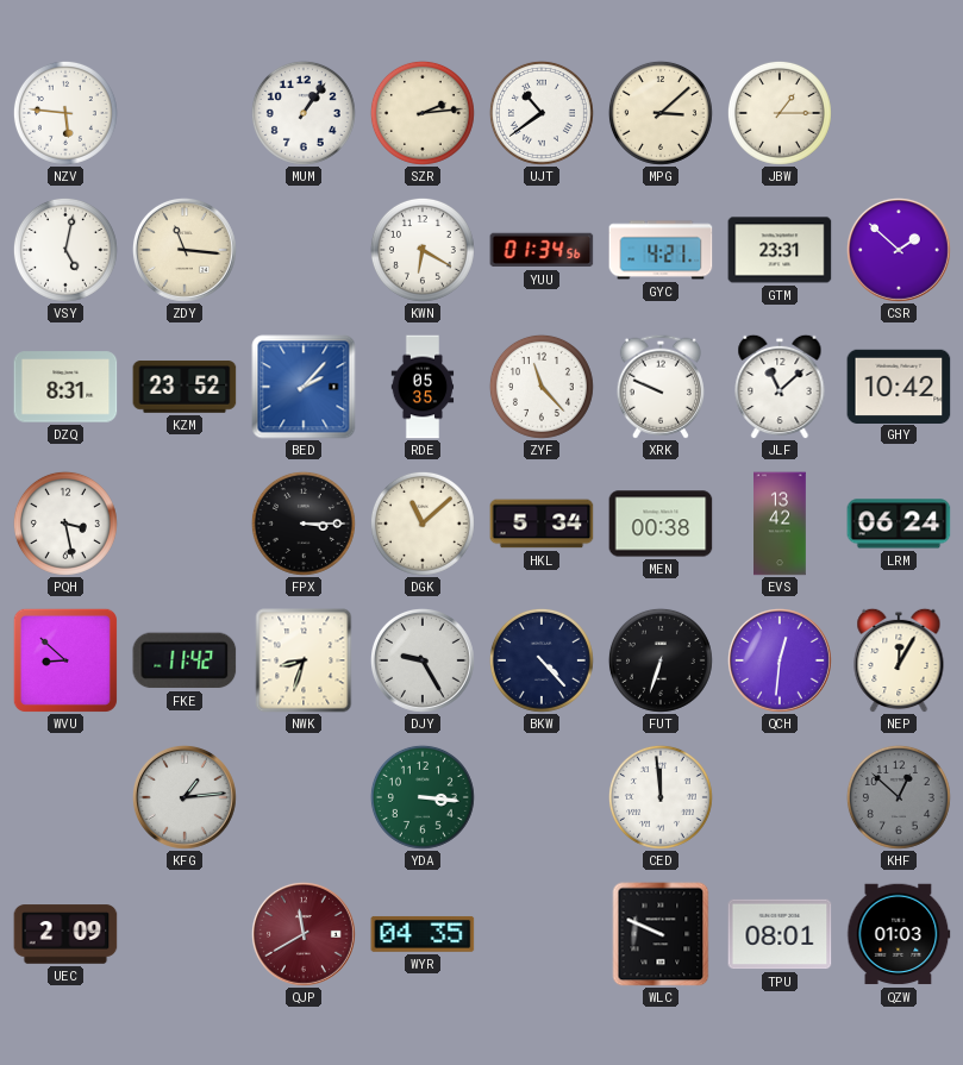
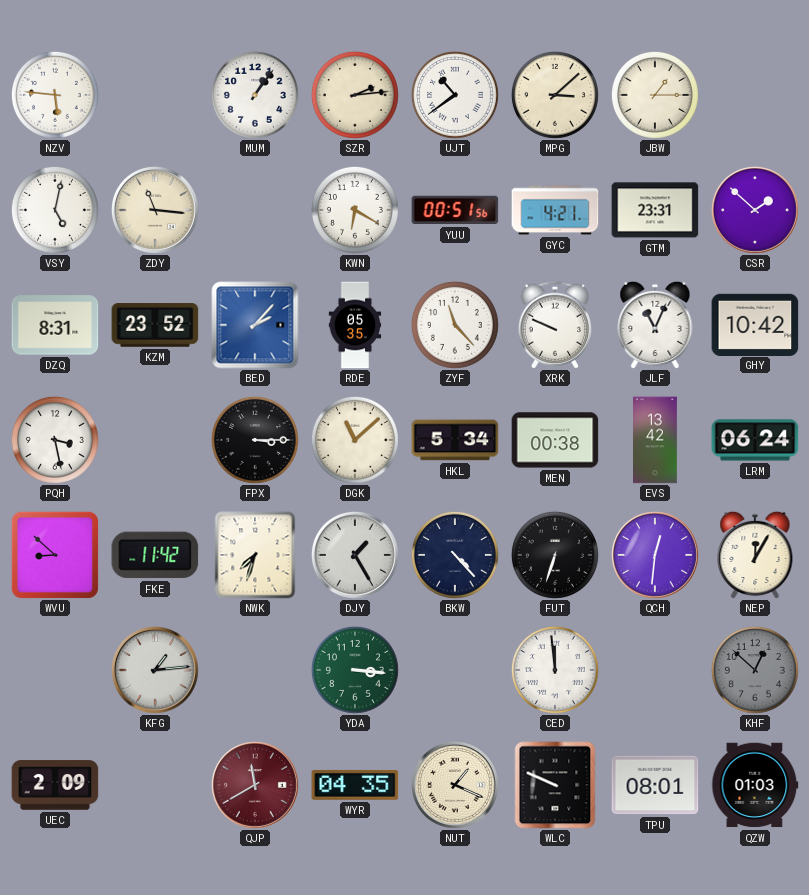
YUU: 01:34 -> 00:51 (455, 210)
JLF: 11:08 -> 11:04 (655, 325)
NWK: 8:33 -> 7:33 (255, 555)
DJY: 9:25 -> 1:25 (355, 555)
NUT: none -> 1:19 (455, 785)
